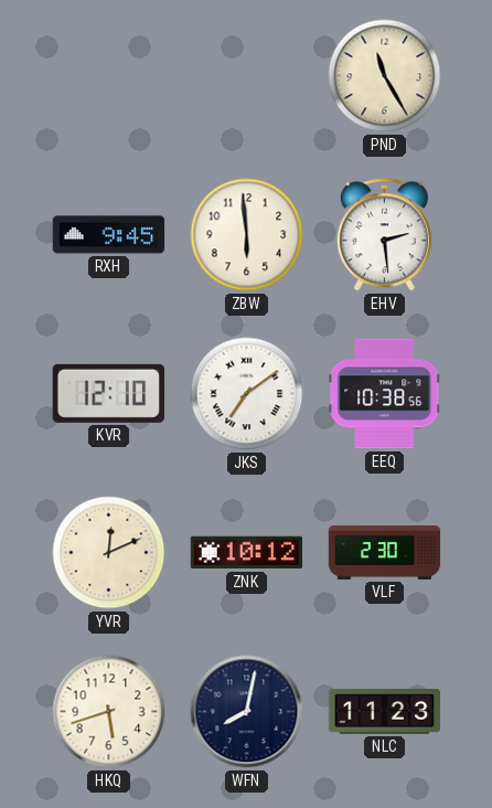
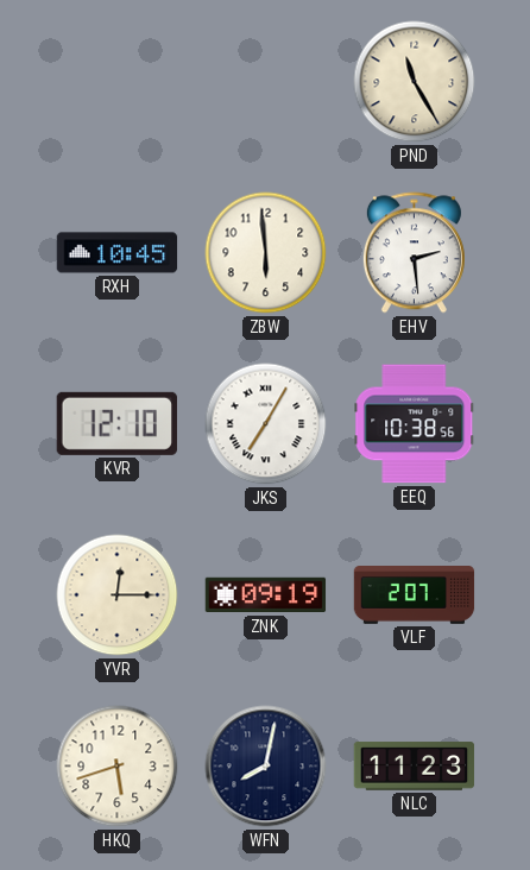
RXH: 9:45 -> 10:45 (118, 253)
JKS: 7:09 -> 7:05 (266, 424)
YVR: 12:11 -> 12:15 (118, 595)
ZNK: 10:12 -> 09:19 (266, 595)
VLF: 2:30 -> 2:07 (415, 595)
